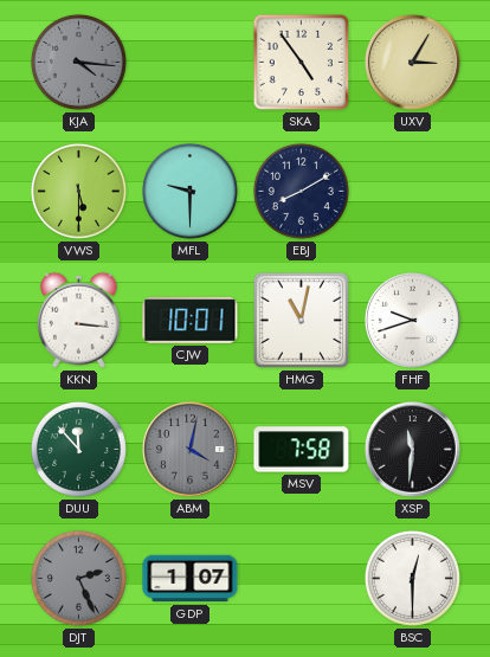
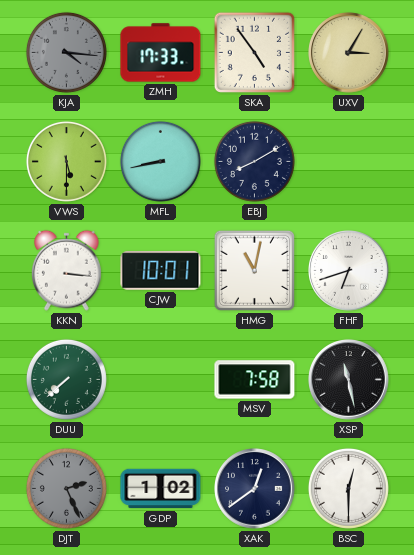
ZMH: none -> 17:33 (161, 53)
MFL: 9:30 -> 8:43 (160, 161)
FHF: 9:42 -> 6:42 (349, 271)
DUU: 11:53 -> 7:38 (66, 379)
ABM: 4:02 -> none (191, 450)
XSP: 11:31 -> 11:28 (349, 380)
GDP: 1:07 -> 1:02 (161, 489)
XAK: none -> 12:39 (255, 489)
